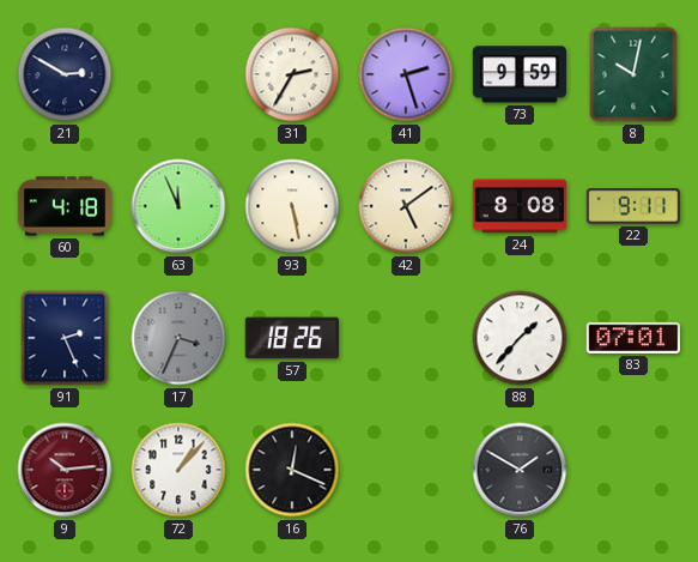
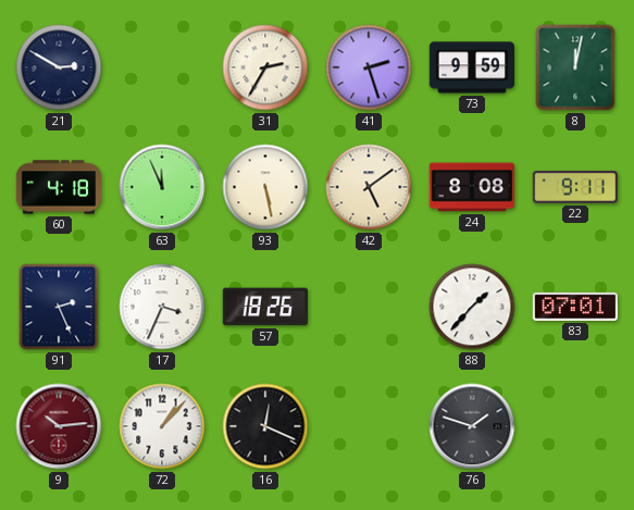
8: 10:02 -> 12:02 (575, 67)
17 dial: grey -> white (162, 307)
76: 1:50 -> 1:48 (472, 426)
